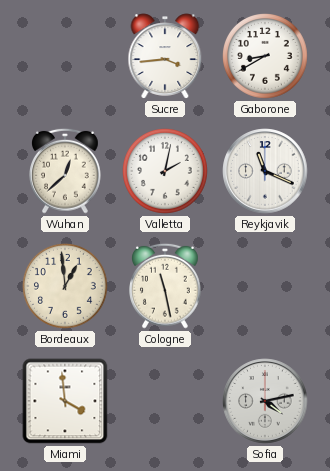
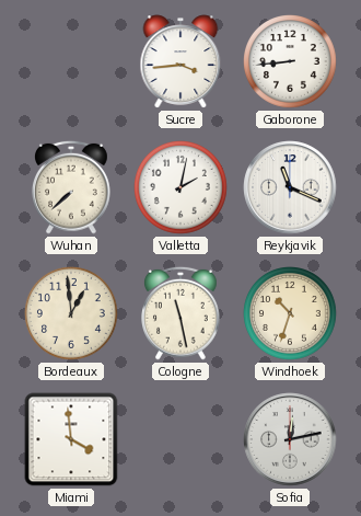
Gaborone: 8:40 -> 8:44 (291, 62)
Wuhan: 12:38 -> 7:38 (72, 187)
Windhoek: none -> 10:33 (291, 314)
Sofia: 4:13 -> 12:13 (290, 439)
